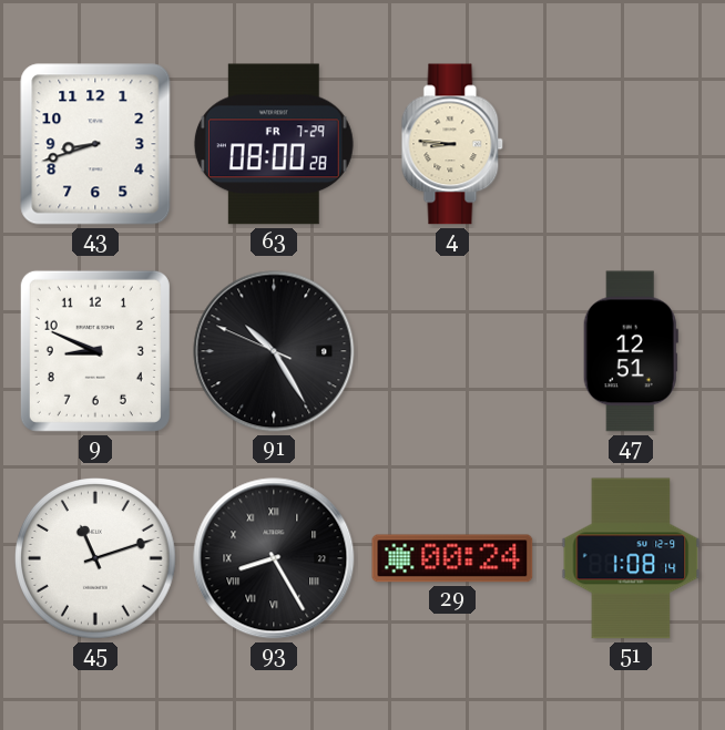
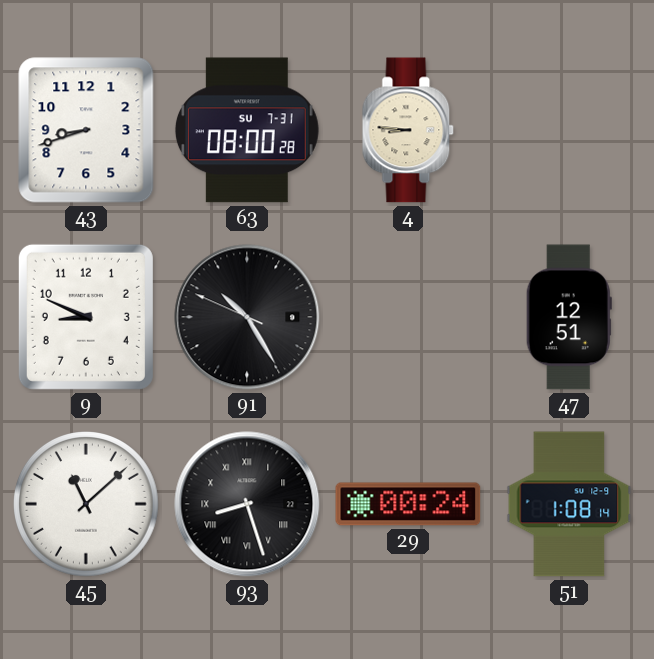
63 date: FR 7-29 -> SU 7-31 (247, 130)
45: 11:12 -> 11:08 (87, 505)
93: 8:25 -> 8:27 (247, 504)
